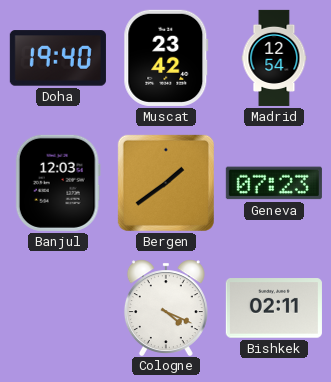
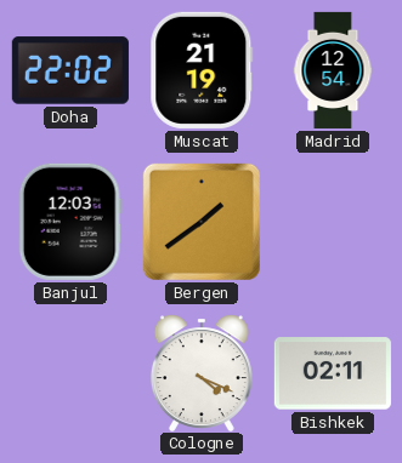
Doha: 19:40 -> 22:02 (70, 70)
Muscat: 23:42 -> 21:19 (202, 70)
Geneva: 07:23 -> none (274, 183)
